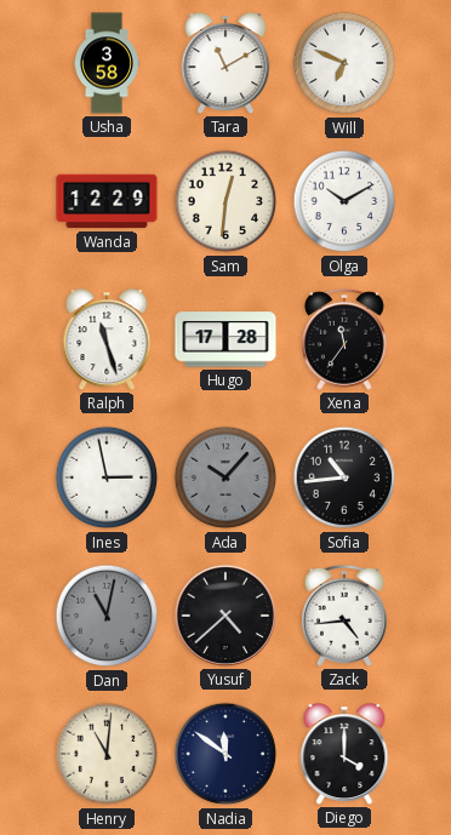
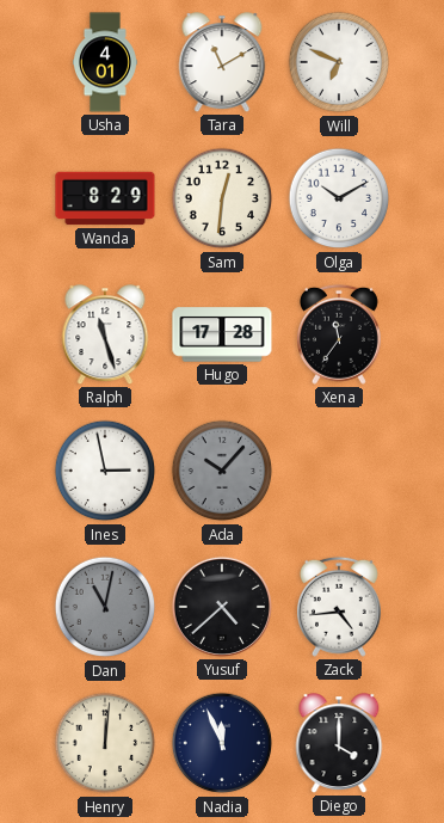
Usha: 3:58 -> 4:01 (106, 62)
Wanda: 12:29 -> 8:29 (105, 198)
Sofia: 10:44 -> none (344, 477)
Henry: 11:01 -> 12:01 (105, 743)
Nadia: 11:51 -> 11:56 (222, 743)
